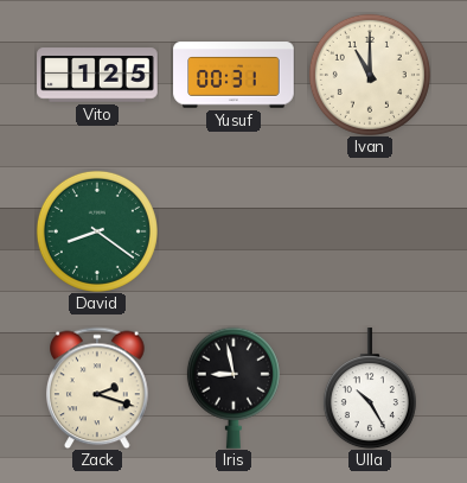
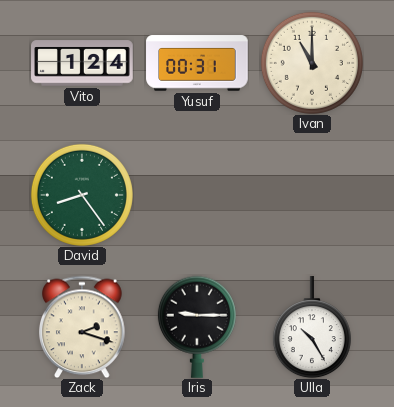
Vito: 1:25 -> 1:24 (82, 63)
David: 8:21 -> 8:24 (82, 195)
Iris: 8:58 -> 9:15 (197, 327)
